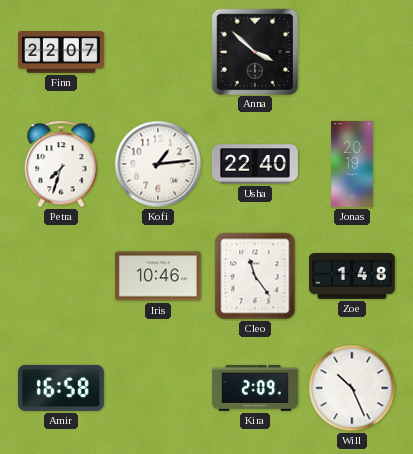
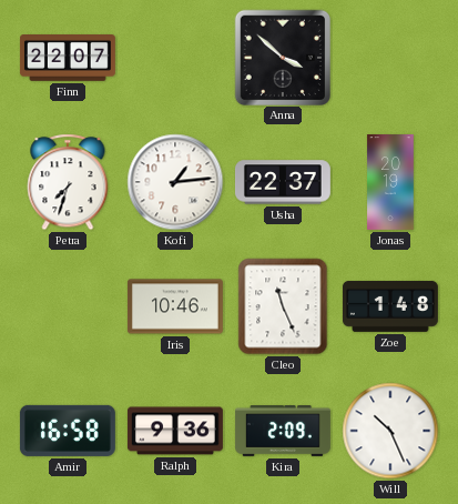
Usha: 22:40 -> 22:37 (283, 182)
Cleo: 11:24 -> 11:26 (283, 306)
Ralph: none -> 9:36 (175, 431)
